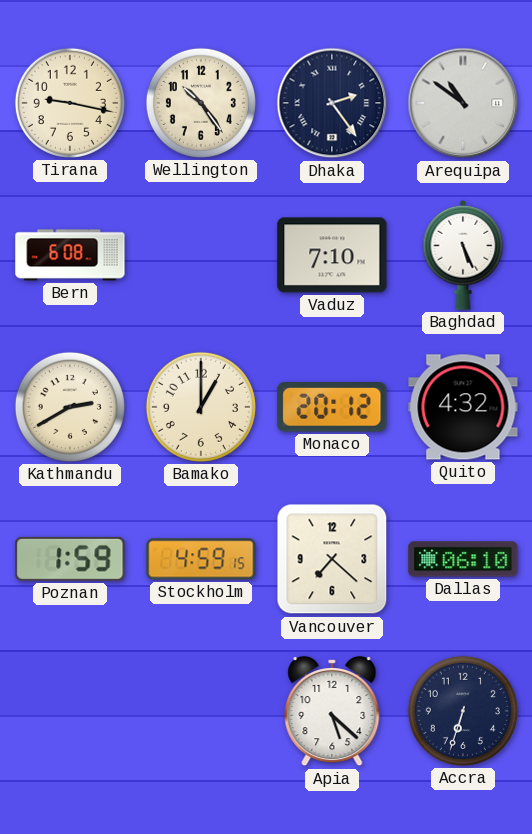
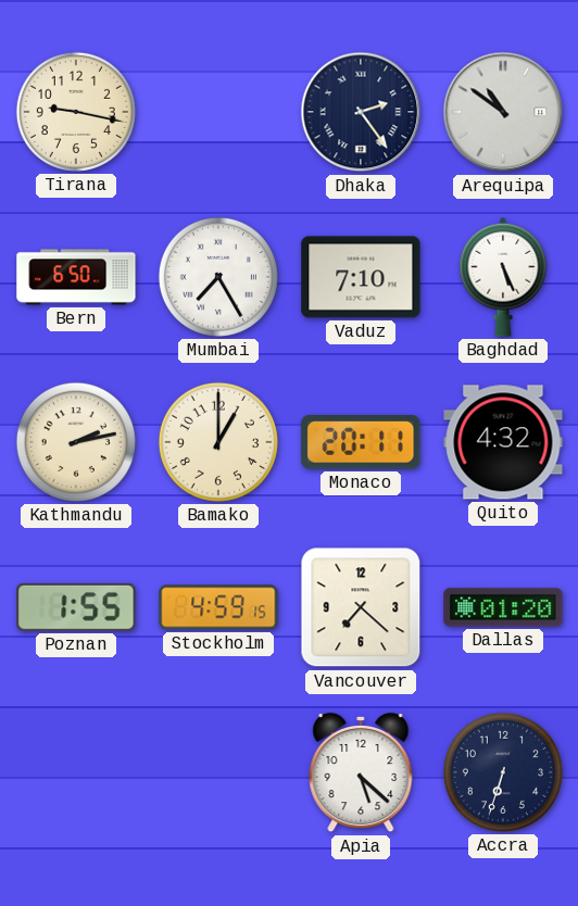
Wellington: 10:24 -> none (201, 103)
Bern: 6:08 -> 6:50 (76, 277)
Mumbai: none -> 7:25 (218, 277)
Kathmandu: 2:40 -> 2:13 (76, 442)
Monaco: 20:12 -> 20:11 (361, 443)
Poznan: 1:59 -> 1:55 (76, 607)
Dallas: 06:10 -> 01:20 (503, 607)
